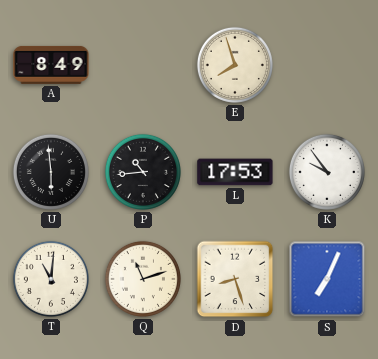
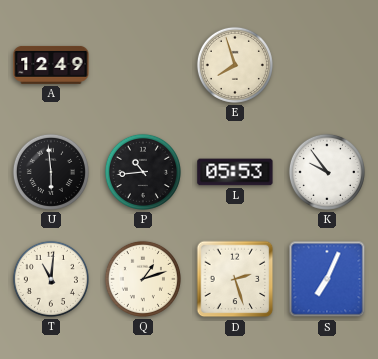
A: 8:49 -> 12:49 (51, 65)
L: 17:53 -> 05:53 (235, 172)
Q: 11:12 -> 1:12 (143, 279)
D: 8:27 -> 2:27 (235, 279)
